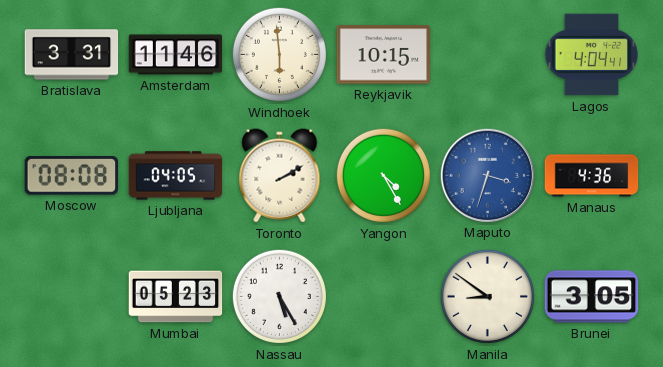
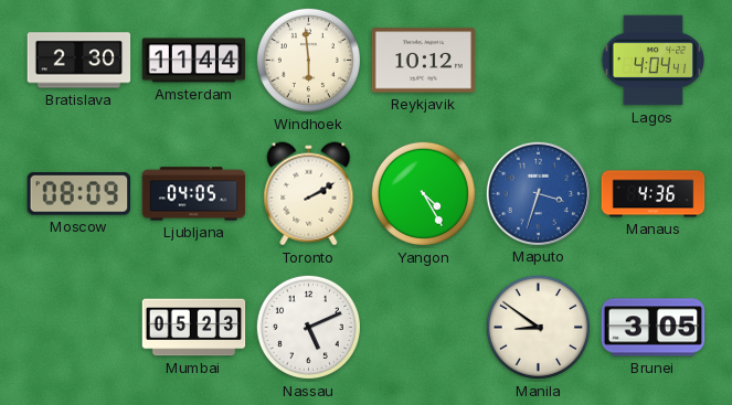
Bratislava: 3:31 -> 2:30 (79, 61)
Amsterdam: 11:46 -> 11:44 (194, 61)
Reykjavik: 10:15 -> 10:12 (424, 61)
Moscow: 08:08 -> 08:09 (78, 194)
Nassau: 5:25 -> 5:11 (308, 327)
